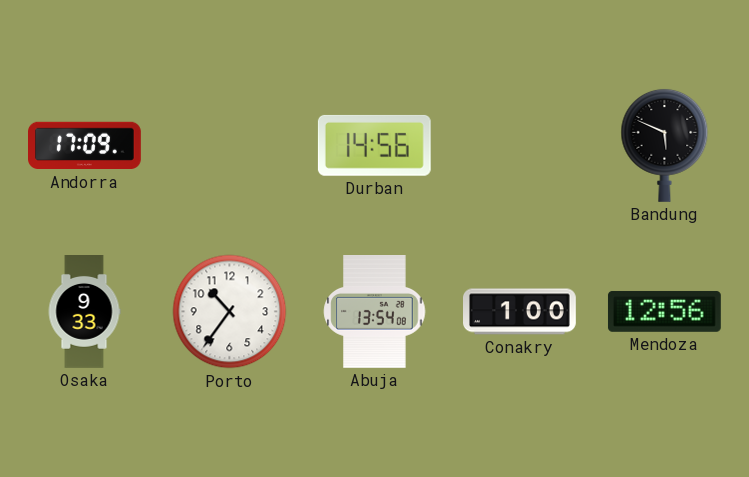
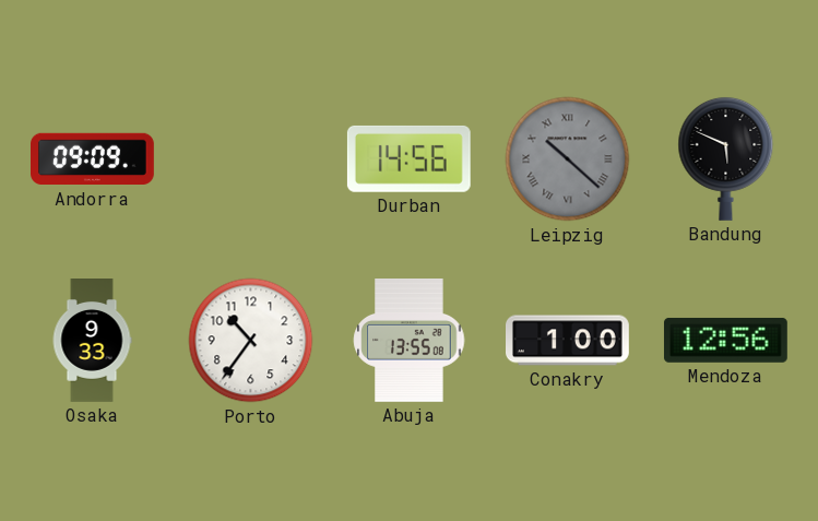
Andorra: 17:09 -> 09:09 (93, 159)
Leipzig: none -> 10:22 (568, 159)
Abuja: 13:54 -> 13:55 (410, 341)
